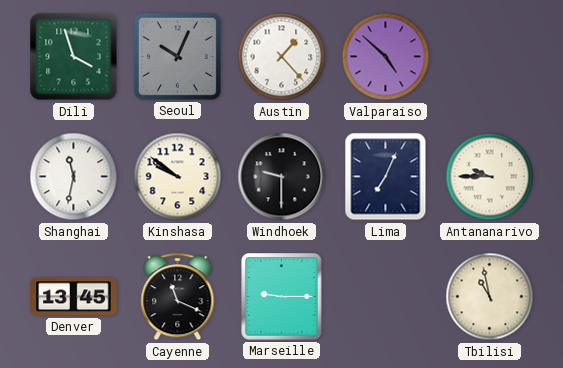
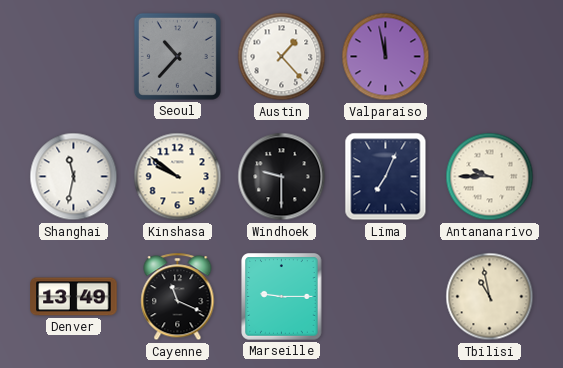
Dili: 3:57 -> none (74, 57)
Seoul: 10:04 -> 10:37 (177, 56)
Valparaiso: 4:52 -> 11:58 (386, 57)
Denver: 13:45 -> 13:49 (74, 297)
